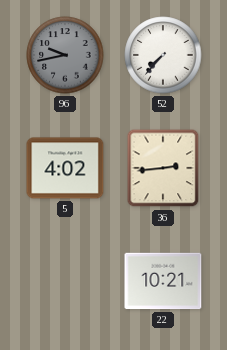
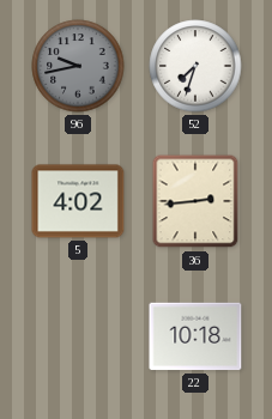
52: 7:37 -> 7:33 (195, 66)
22: 10:21 -> 10:18 (195, 336)
